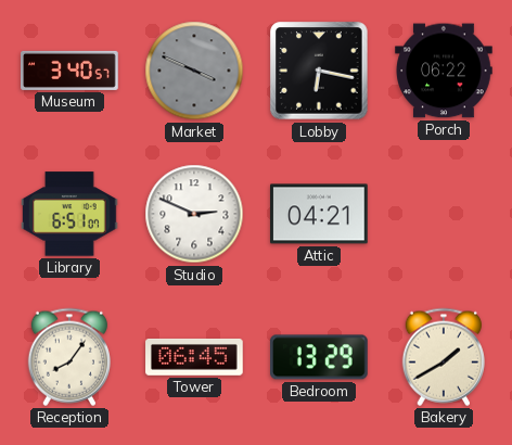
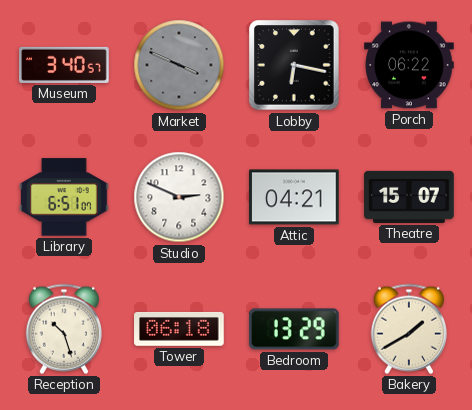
Theatre: none -> 15:07 (409, 197)
Reception: 8:06 -> 10:27 (64, 329)
Tower: 06:45 -> 06:18 (179, 329)
